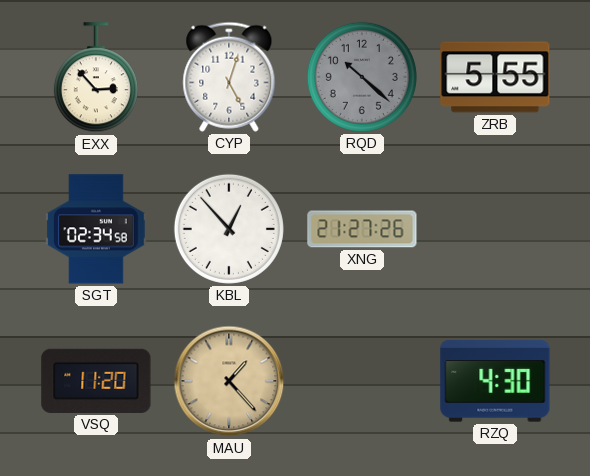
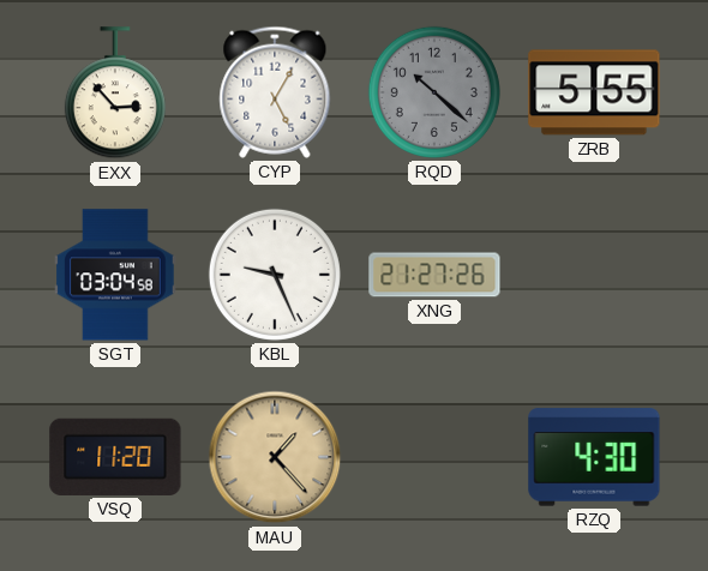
CYP: 5:03 -> 5:05 (275, 92)
SGT: 02:34 -> 03:04 (115, 275)
KBL: 12:53 -> 9:26 (275, 275)
